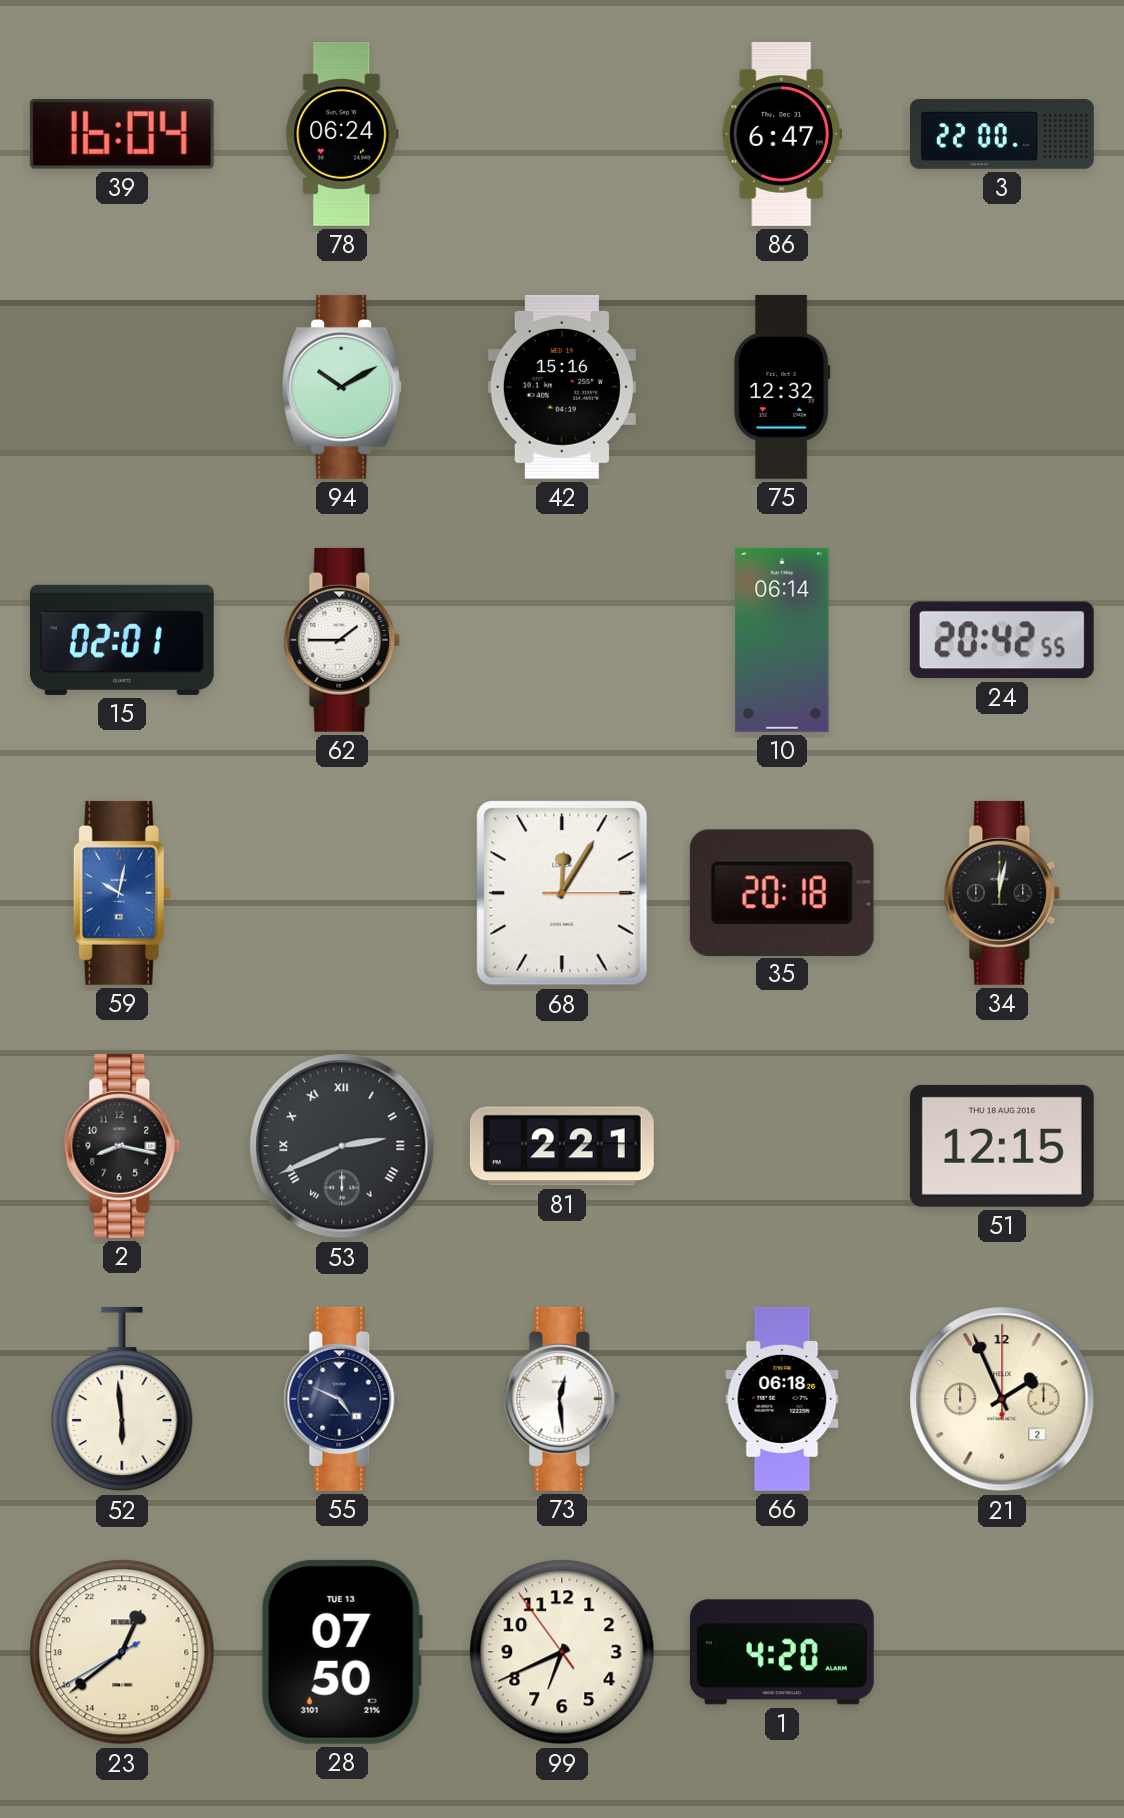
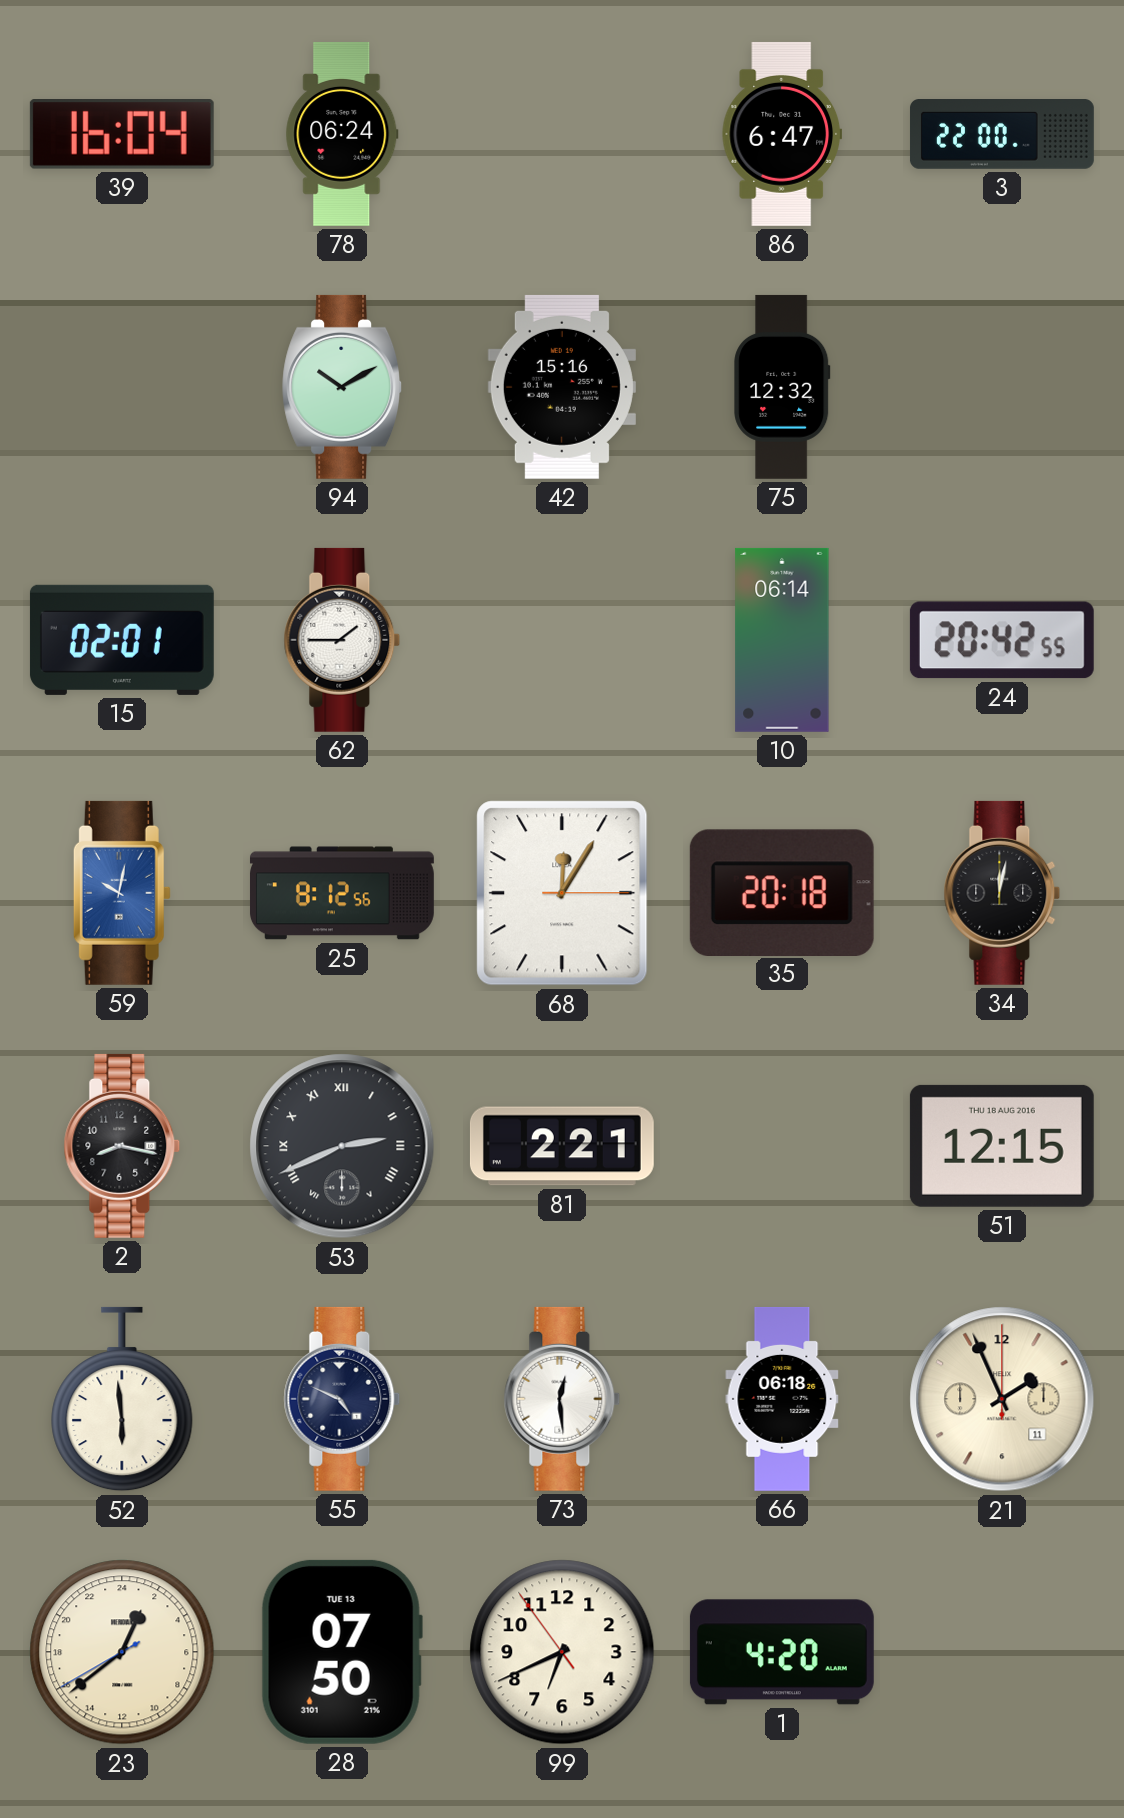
25: none -> 8:12 (342, 893)
21 date: 2 -> 11 (1002, 1399)
